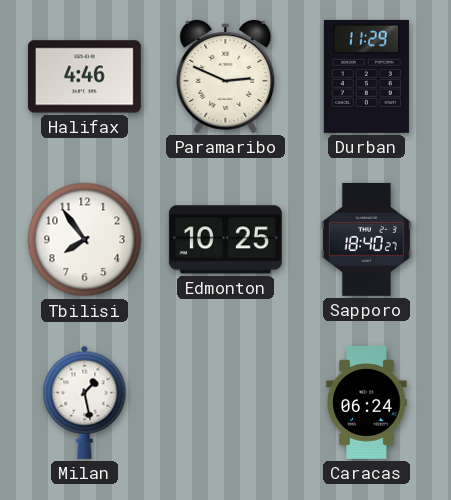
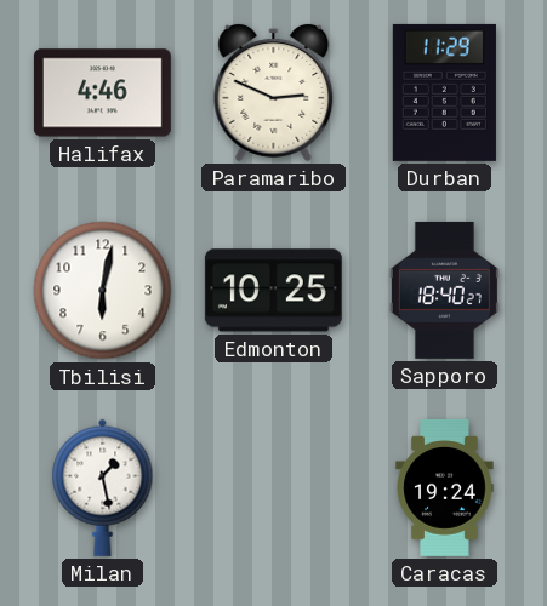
Tbilisi: 7:54 -> 6:02 (103, 291)
Caracas: 06:24 -> 19:24 (445, 487)
